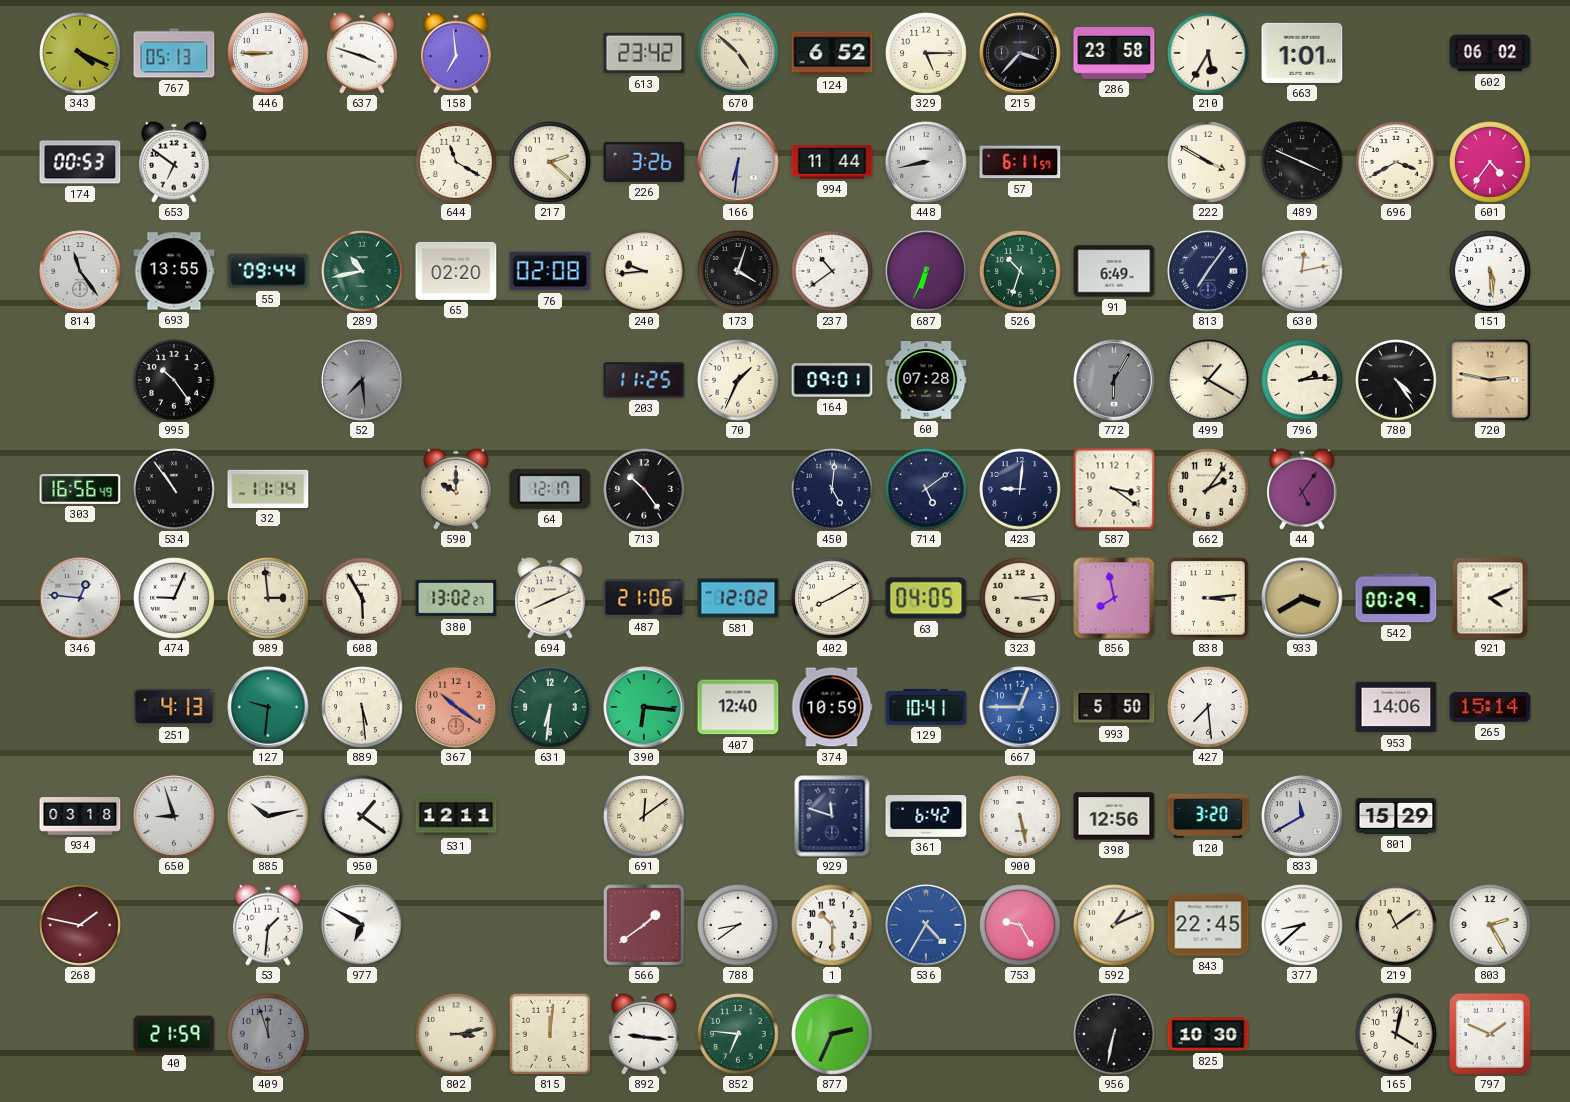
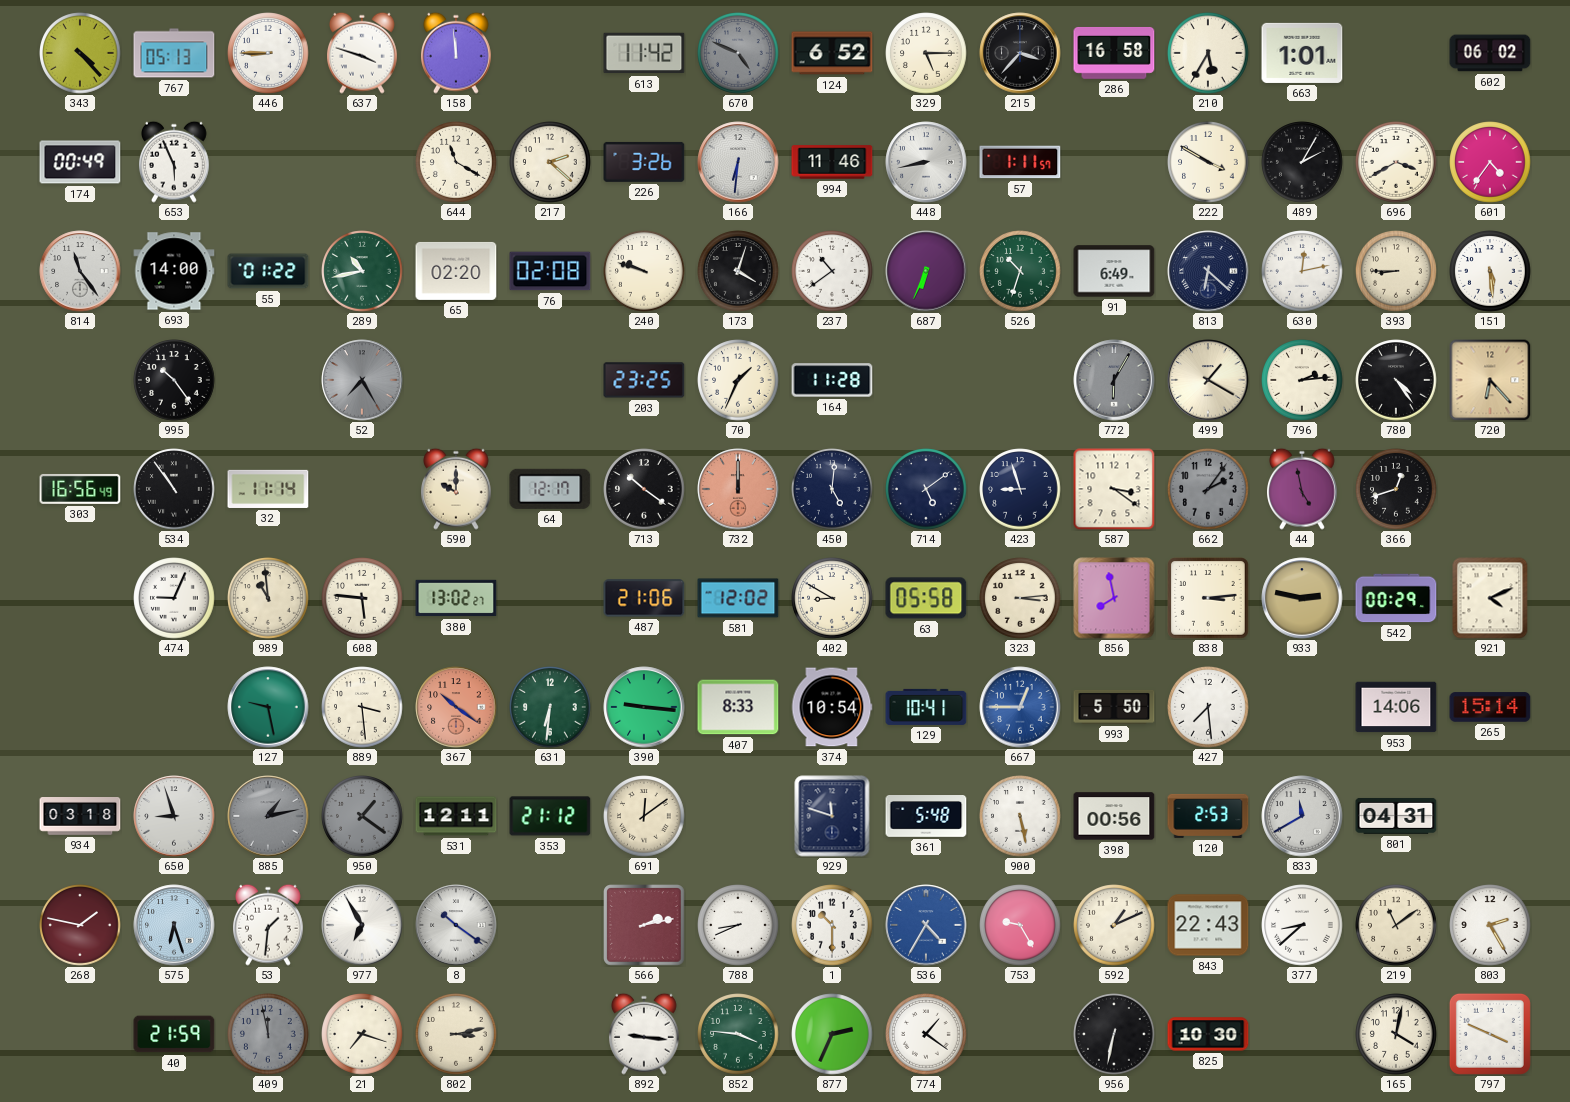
343: 4:19 -> 4:23 (80, 53)
158: 6:59 -> 11:59 (457, 53)
613: 23:42 -> 11:42 (644, 53)
670: 4:52 -> 4:49 (738, 53)
670 dial: cream -> grey (738, 53)
286: 23:58 -> 16:58 (1114, 53)
174: 00:53 -> 00:49 (80, 162)
653: 6:51 -> 5:56 (175, 162)
994: 11:44 -> 11:46 (832, 162)
57: 6:11 -> 1:11 (1020, 162)
489: 3:49 -> 2:05 (1302, 162)
693: 13:55 -> 14:00 (174, 271)
55: 09:44 -> 01:22 (268, 271)
240: 9:44 -> 9:48 (644, 271)
813: 7:06 -> 6:22 (1208, 271)
393: none -> 8:45 (1396, 271)
52: 7:29 -> 7:25 (362, 380)
203: 11:25 -> 23:25 (644, 380)
164: 09:01 -> 11:28 (832, 380)
60: 07:28 -> none (926, 381)
720: 2:47 -> 6:23 (1490, 380)
713: 10:24 -> 10:21 (644, 489)
732: none -> 12:00 (738, 489)
423: 9:01 -> 8:57 (1020, 489)
662 dial: cream -> grey (1208, 489)
44: 5:06 -> 4:58 (1303, 489)
366: none -> 12:42 (1396, 489)
346: 12:46 -> none (80, 598)
989: 2:59 -> 10:59 (268, 598)
608: 5:55 -> 5:46 (362, 598)
694: 8:11 -> none (551, 598)
402: 8:10 -> 8:50 (832, 598)
63: 04:05 -> 05:58 (926, 598)
933: 3:40 -> 2:47 (1302, 598)
251: 4:13 -> none (174, 707)
127: 9:31 -> 9:28 (268, 707)
889: 5:29 -> 3:29 (362, 707)
390: 6:16 -> 9:16 (644, 707)
407: 12:40 -> 8:33 (738, 707)
374: 10:59 -> 10:54 (832, 707)
885: 10:13 -> 1:13 (268, 816)
885 dial: white -> grey (268, 816)
950 dial: white -> grey (362, 816)
353: none -> 21:12 (550, 816)
361: 6:42 -> 5:48 (926, 817)
398: 12:56 -> 00:56 (1114, 816)
120: 3:20 -> 2:53 (1208, 816)
801: 15:29 -> 04:31 (1396, 816)
575: none -> 6:27 (174, 925)
977: 6:50 -> 6:55 (362, 925)
8: none -> 10:21 (456, 925)
566: 1:39 -> 2:13 (644, 925)
788: 8:39 -> 8:41 (738, 925)
843: 22:45 -> 22:43 (1208, 925)
409: 11:57 -> 11:58 (268, 1034)
21: none -> 7:18 (362, 1034)
815: 12:01 -> none (550, 1034)
852: 6:46 -> 3:46 (738, 1034)
774: none -> 1:21 (926, 1034)
797: 1:49 -> 3:49 (1490, 1034)
